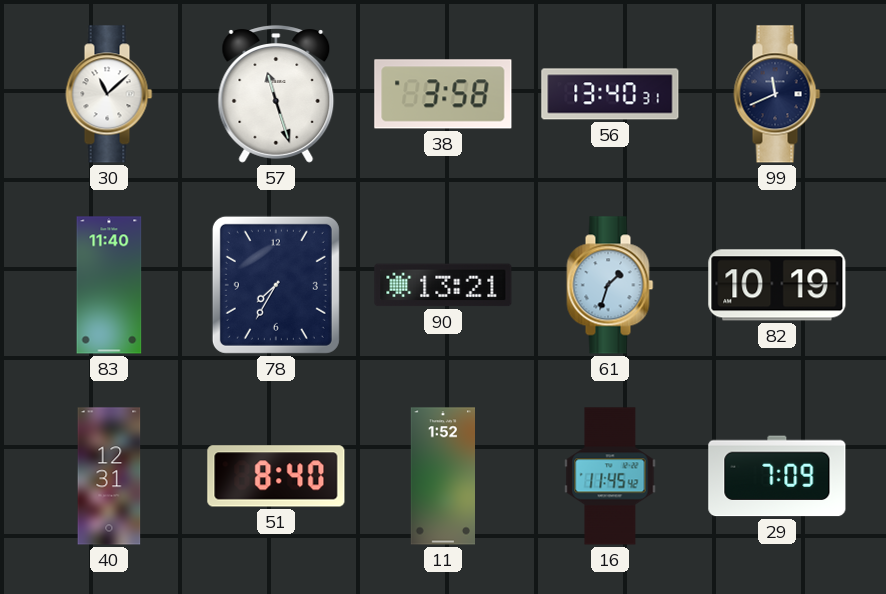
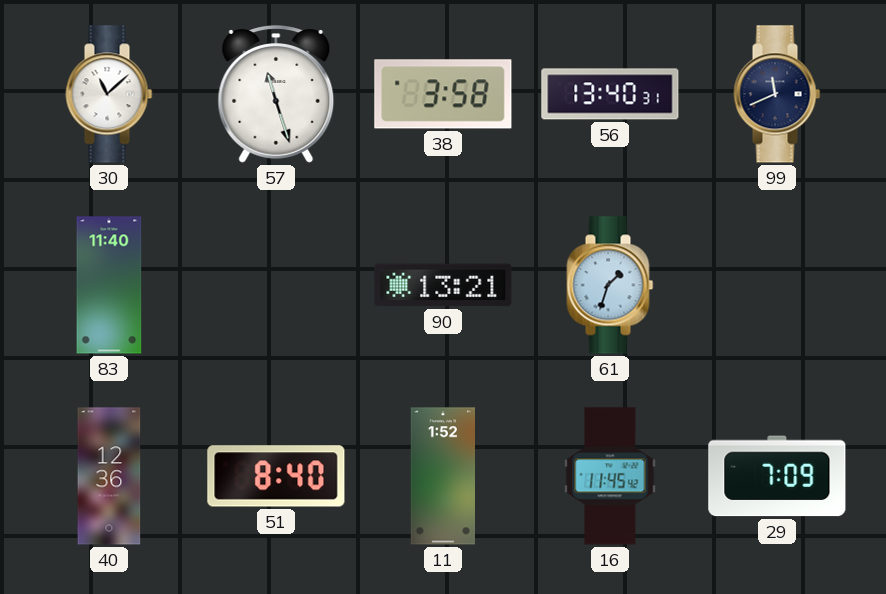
78: 7:35 -> none (276, 285)
82: 10:19 -> none (777, 285)
40: 12:31 -> 12:36 (109, 476)
